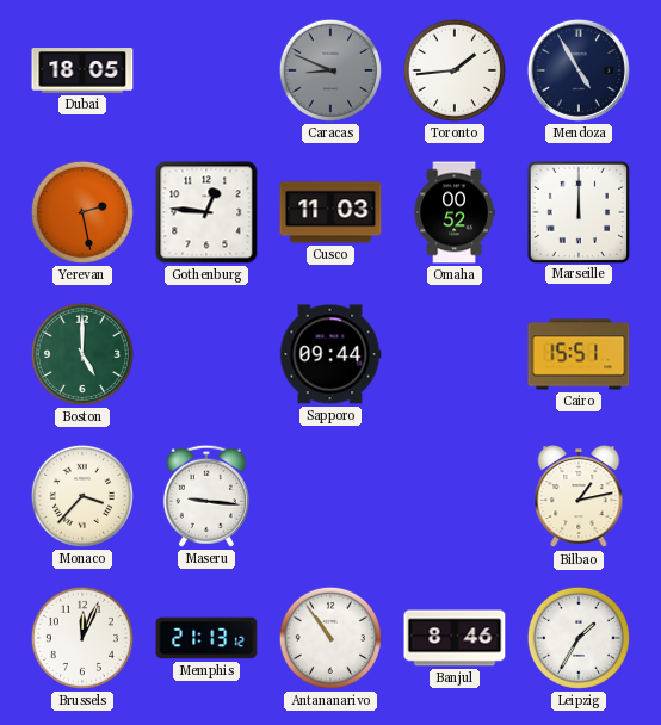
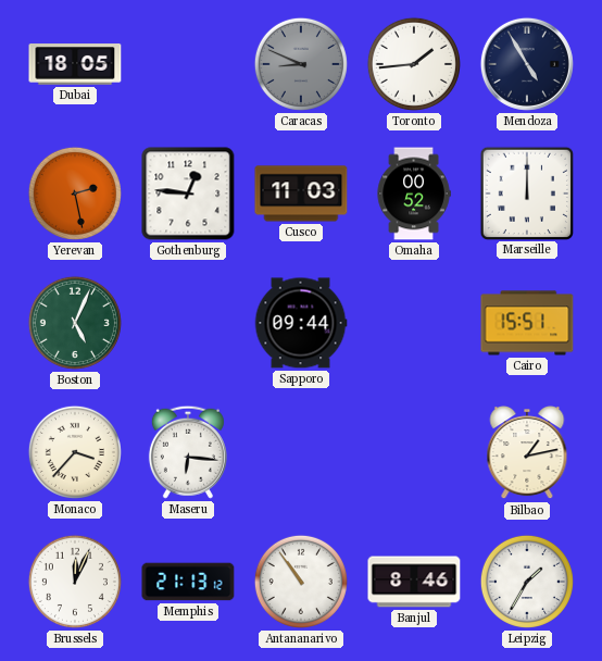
Boston: 5:00 -> 5:04 (75, 323)
Maseru: 9:16 -> 6:16 (188, 452)
